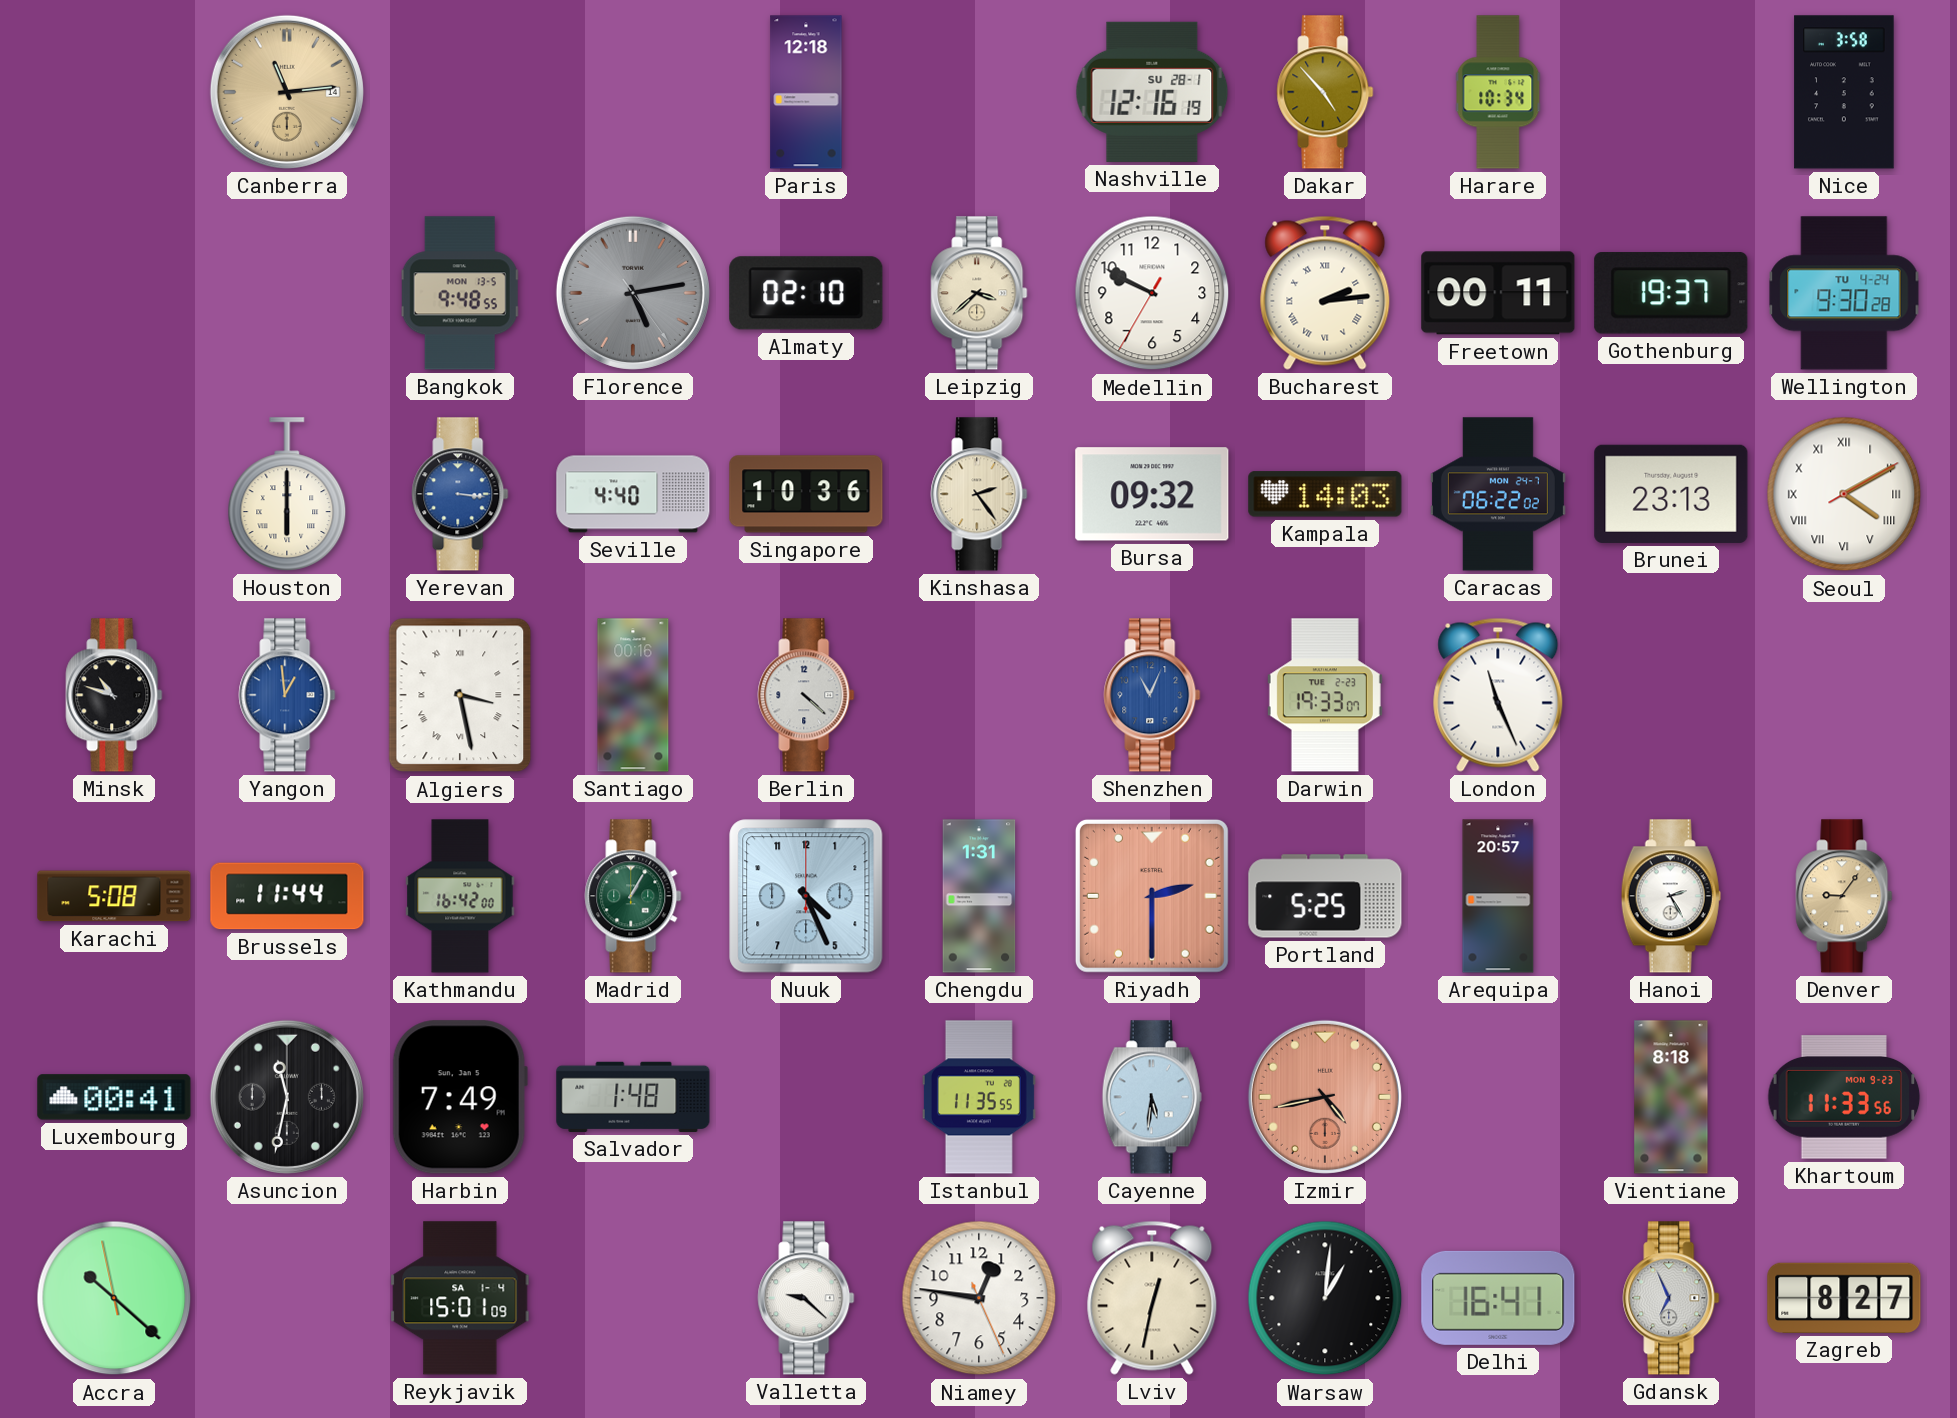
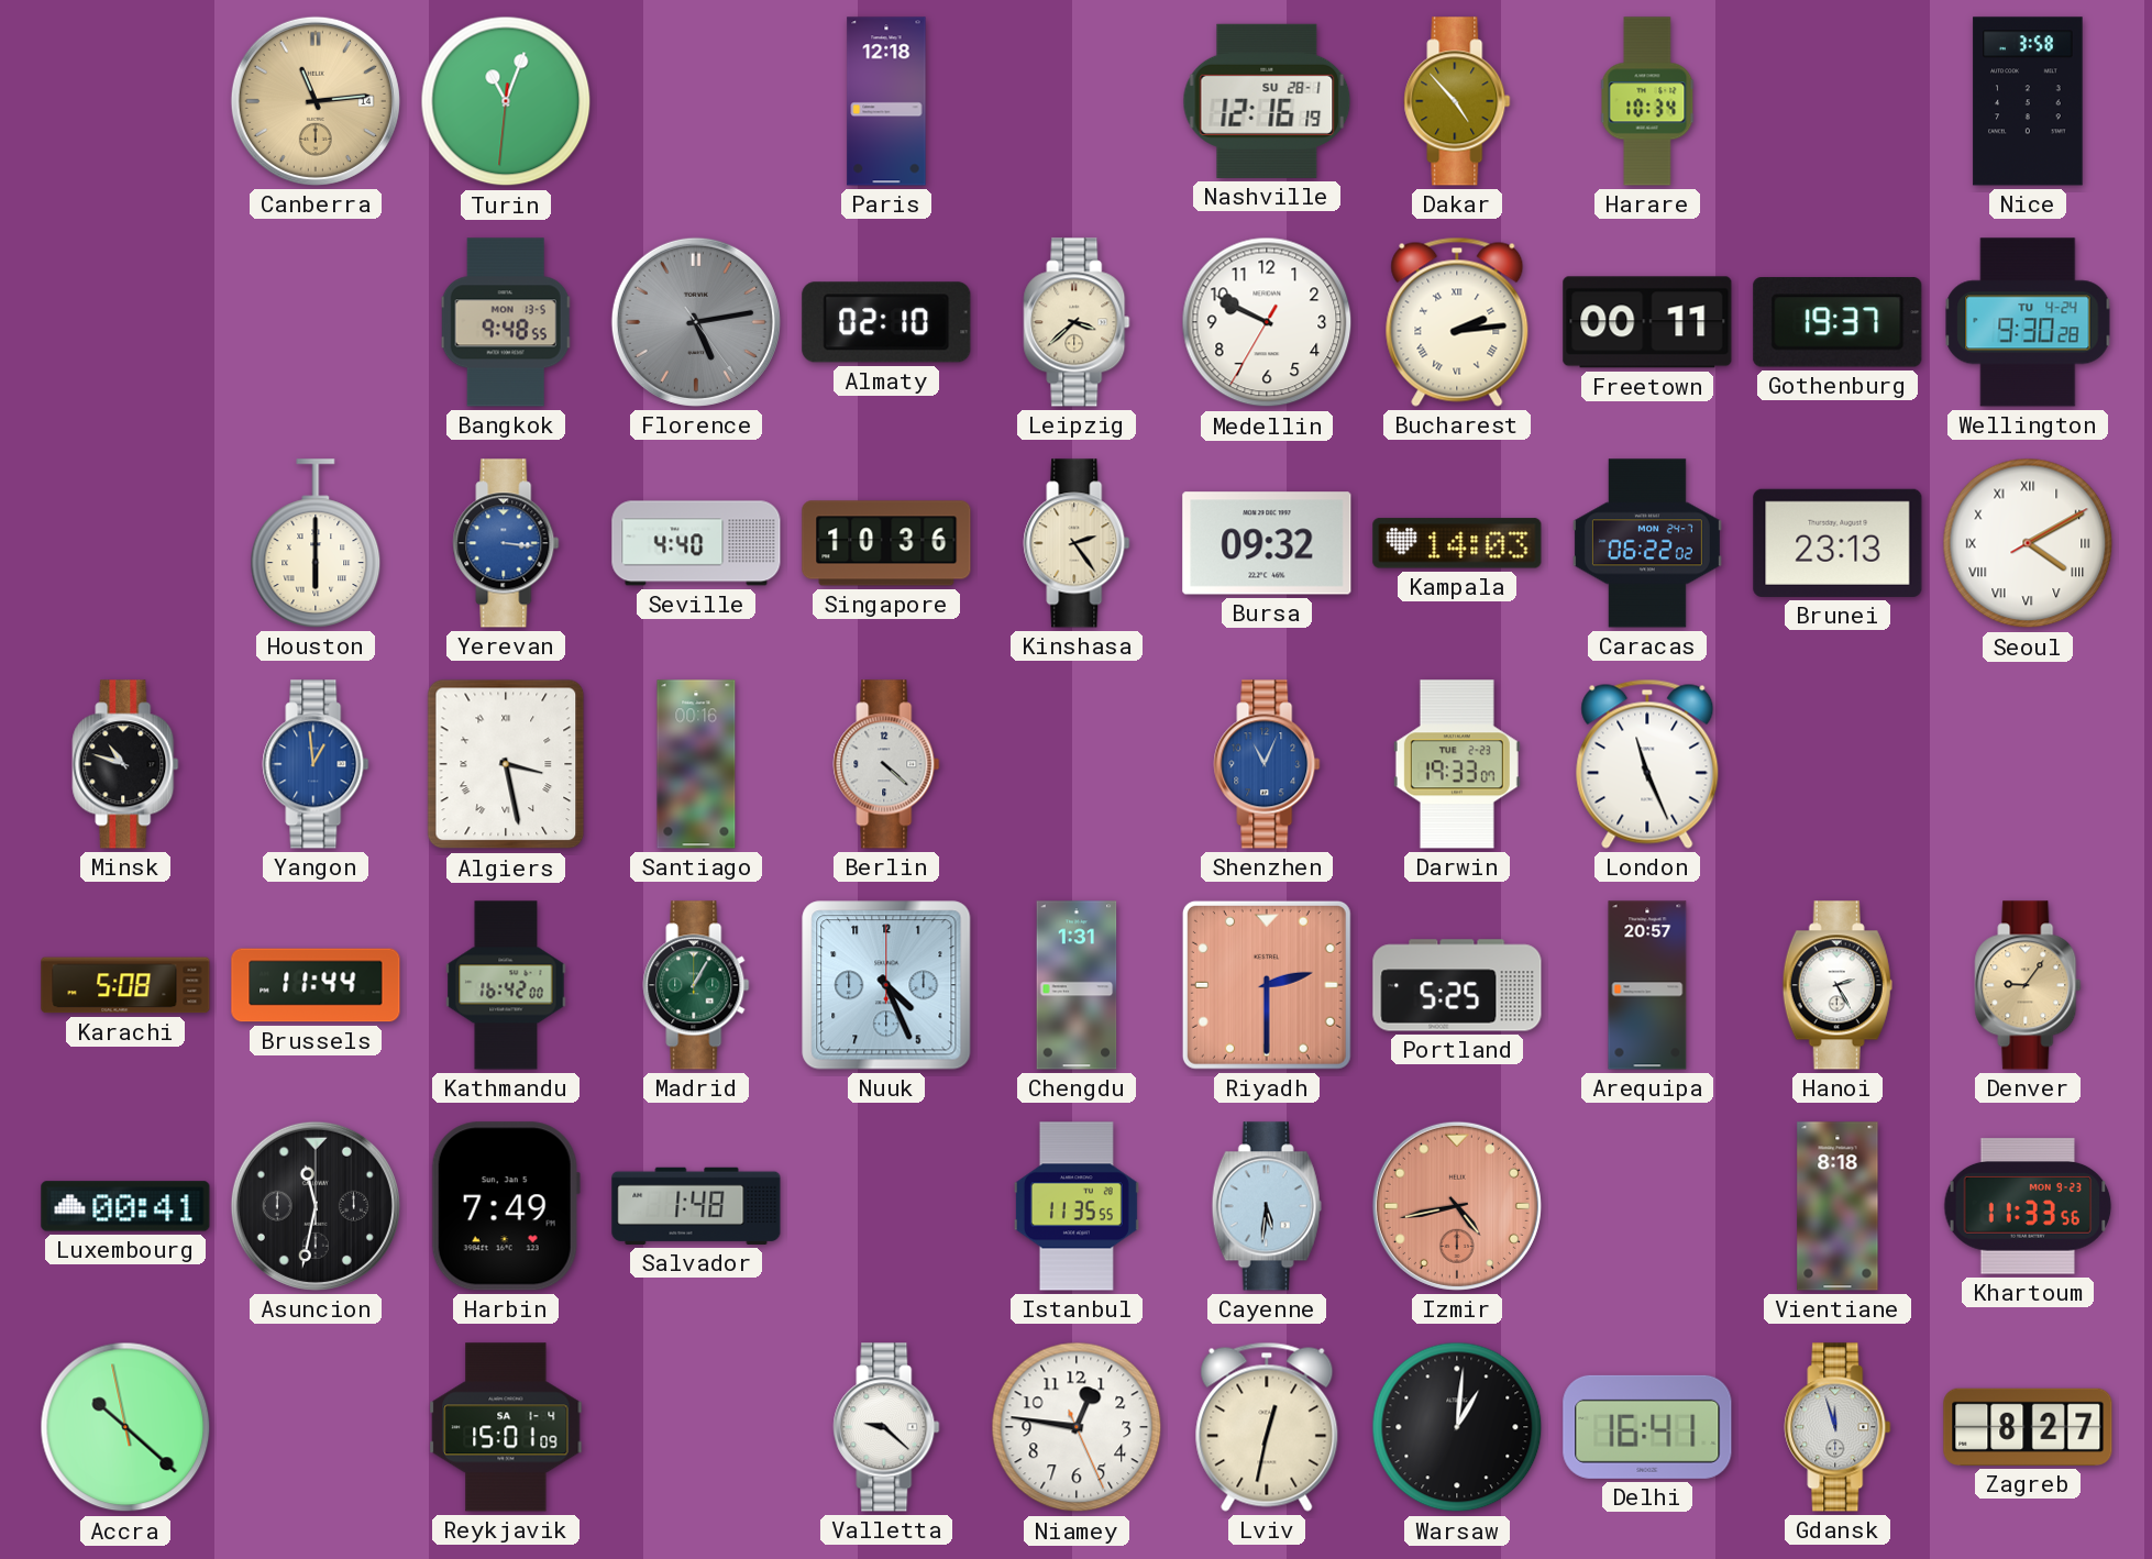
Turin: none -> 11:03 (506, 101)
Gdansk: 6:56 -> 11:57 (1838, 1427)
